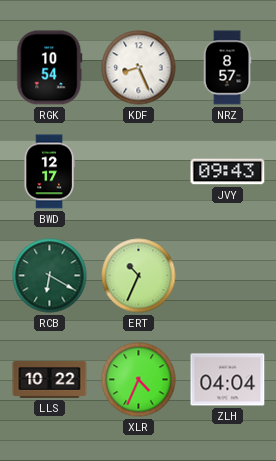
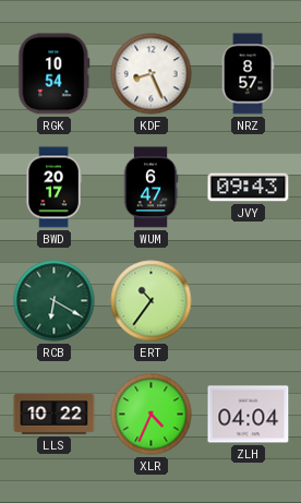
BWD: 12:17 -> 20:17 (53, 188)
WUM: none -> 6:47 (150, 188)
ERT: 10:34 -> 10:36 (152, 301)
